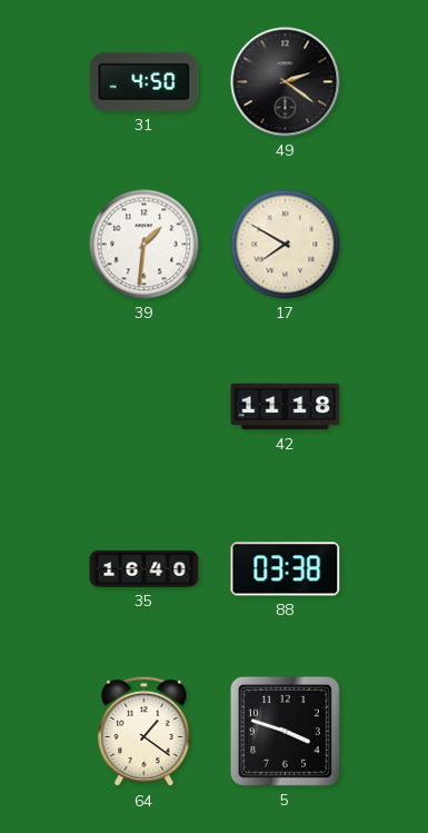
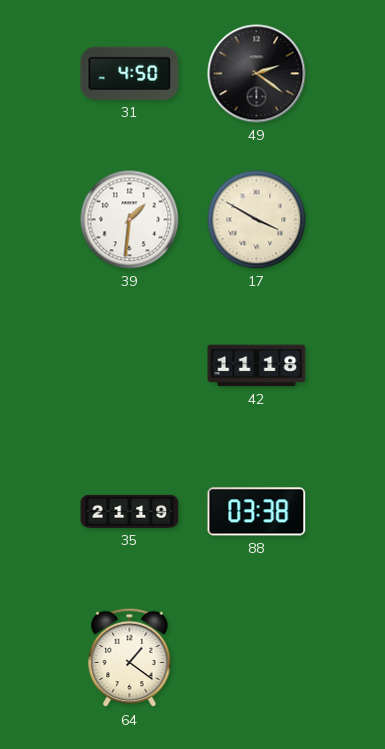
17: 7:50 -> 3:50 (257, 220)
35: 16:40 -> 21:19 (130, 511)
5: 3:48 -> none (285, 731)
